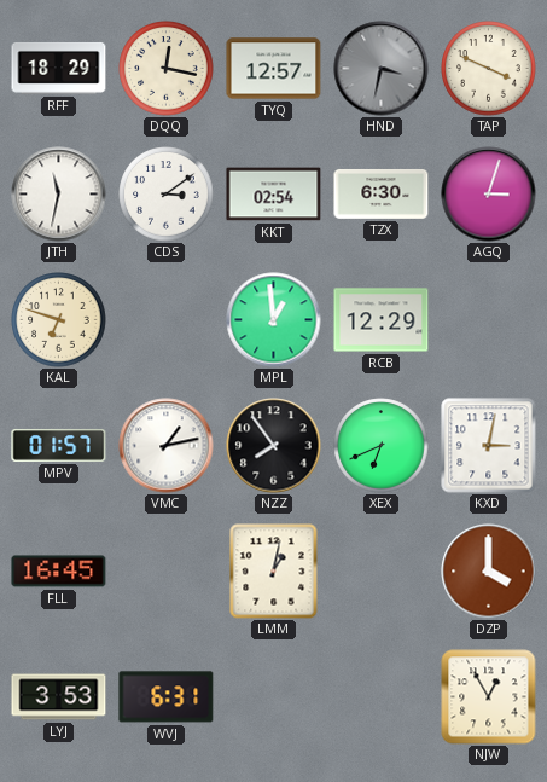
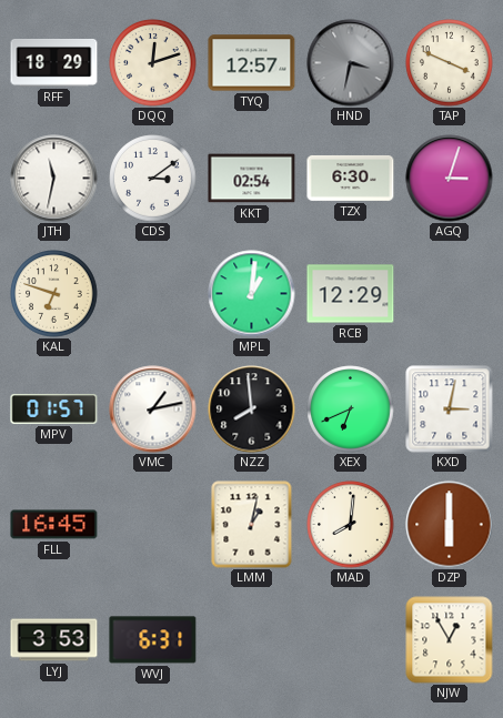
DQQ: 12:17 -> 12:12 (153, 63)
MPL: 12:59 -> 1:01 (252, 294)
NZZ: 7:54 -> 7:59 (252, 409)
MAD: none -> 8:01 (351, 525)
DZP: 4:00 -> 6:00 (450, 525)
